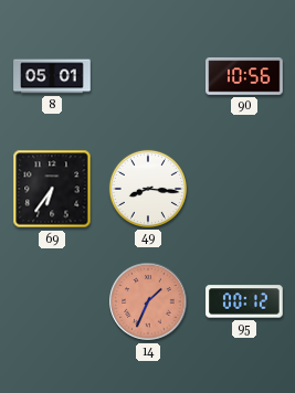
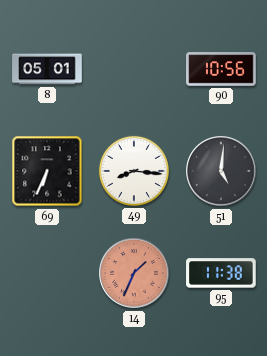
69: 6:36 -> 6:34 (47, 171)
51: none -> 5:01 (221, 171)
95: 00:12 -> 11:38 (221, 273)
